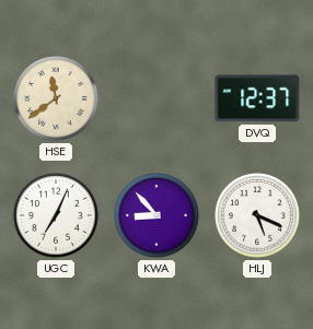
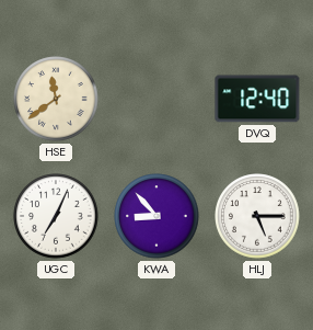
DVQ: 12:37 -> 12:40 (257, 99)
HLJ: 5:19 -> 5:15 (257, 216)
